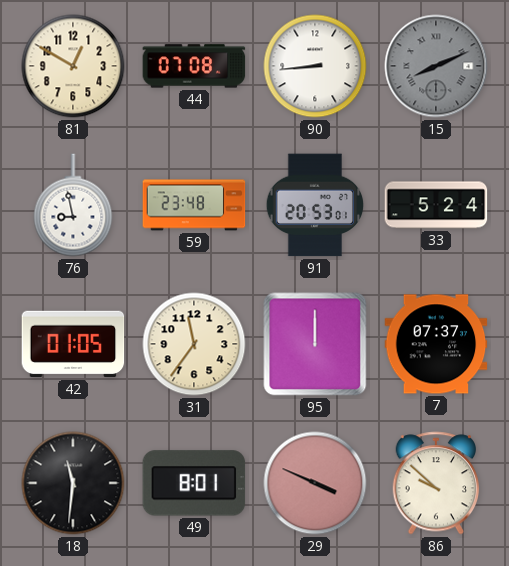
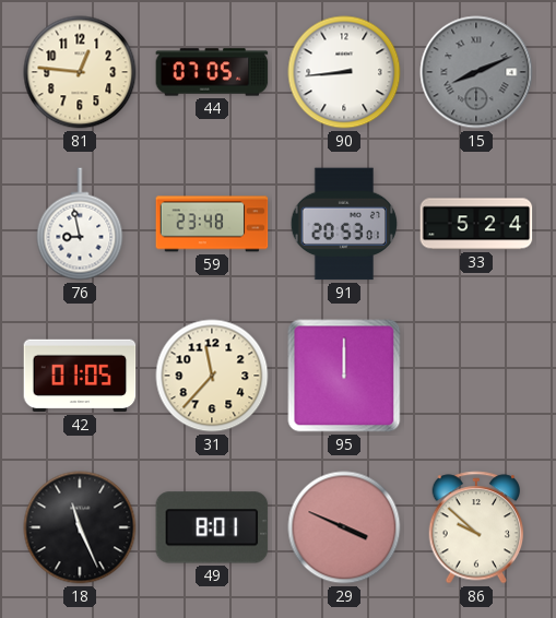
81: 12:50 -> 12:46 (80, 72)
44: 07:08 -> 07:05 (212, 72)
31: 11:36 -> 11:37 (212, 376)
7: 07:37 -> none (436, 344)
18: 11:31 -> 11:26 (80, 527)
